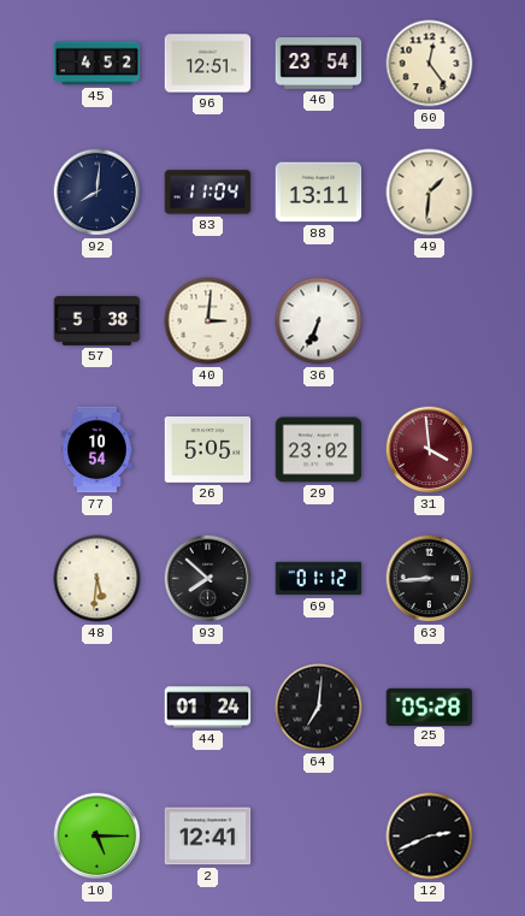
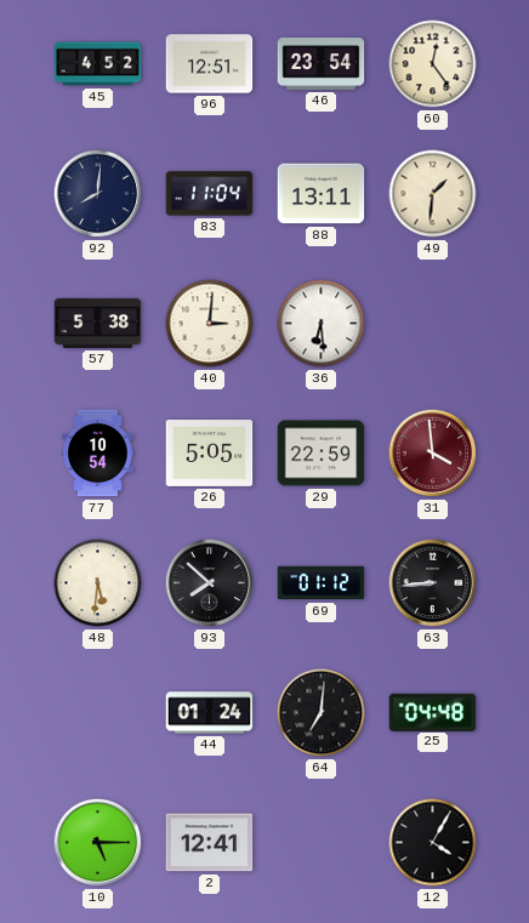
36: 6:34 -> 6:29 (322, 324)
29: 23:02 -> 22:59 (322, 454)
25: 05:28 -> 04:48 (433, 712)
12: 2:41 -> 4:05 (433, 843)
